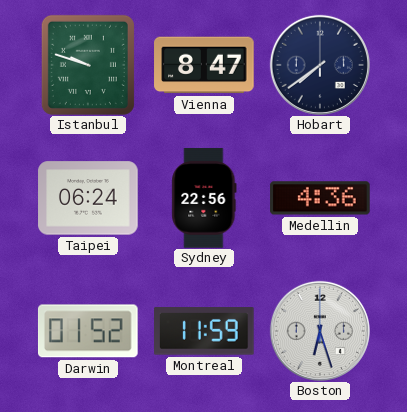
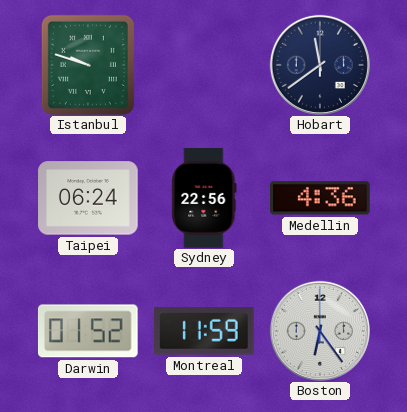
Vienna: 8:47 -> none (204, 65)
Hobart: 7:39 -> 11:39 (320, 65)
Boston: 6:27 -> 6:24 (320, 331)
